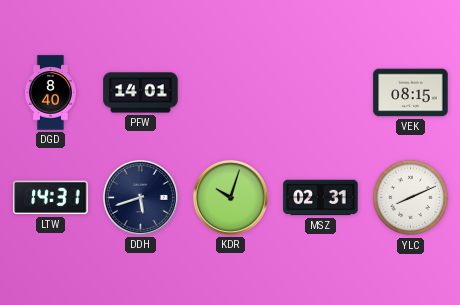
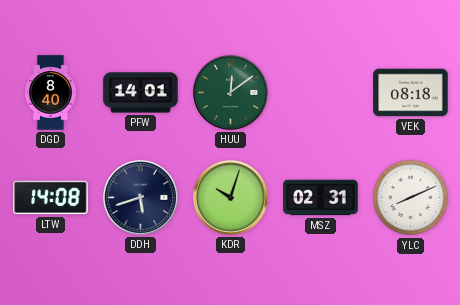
HUU: none -> 12:09 (230, 92)
VEK: 08:15 -> 08:18 (411, 93)
LTW: 14:31 -> 14:08 (51, 198)
